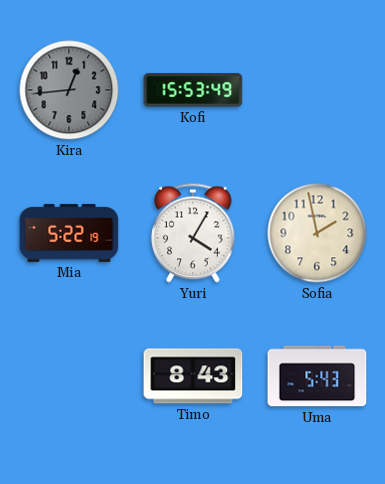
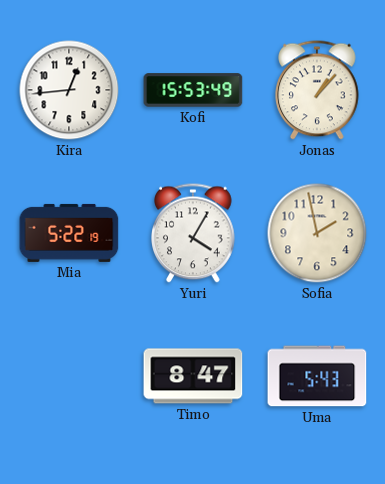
Kira dial: grey -> white (69, 90)
Jonas: none -> 1:07 (318, 90)
Timo: 8:43 -> 8:47 (193, 376)
